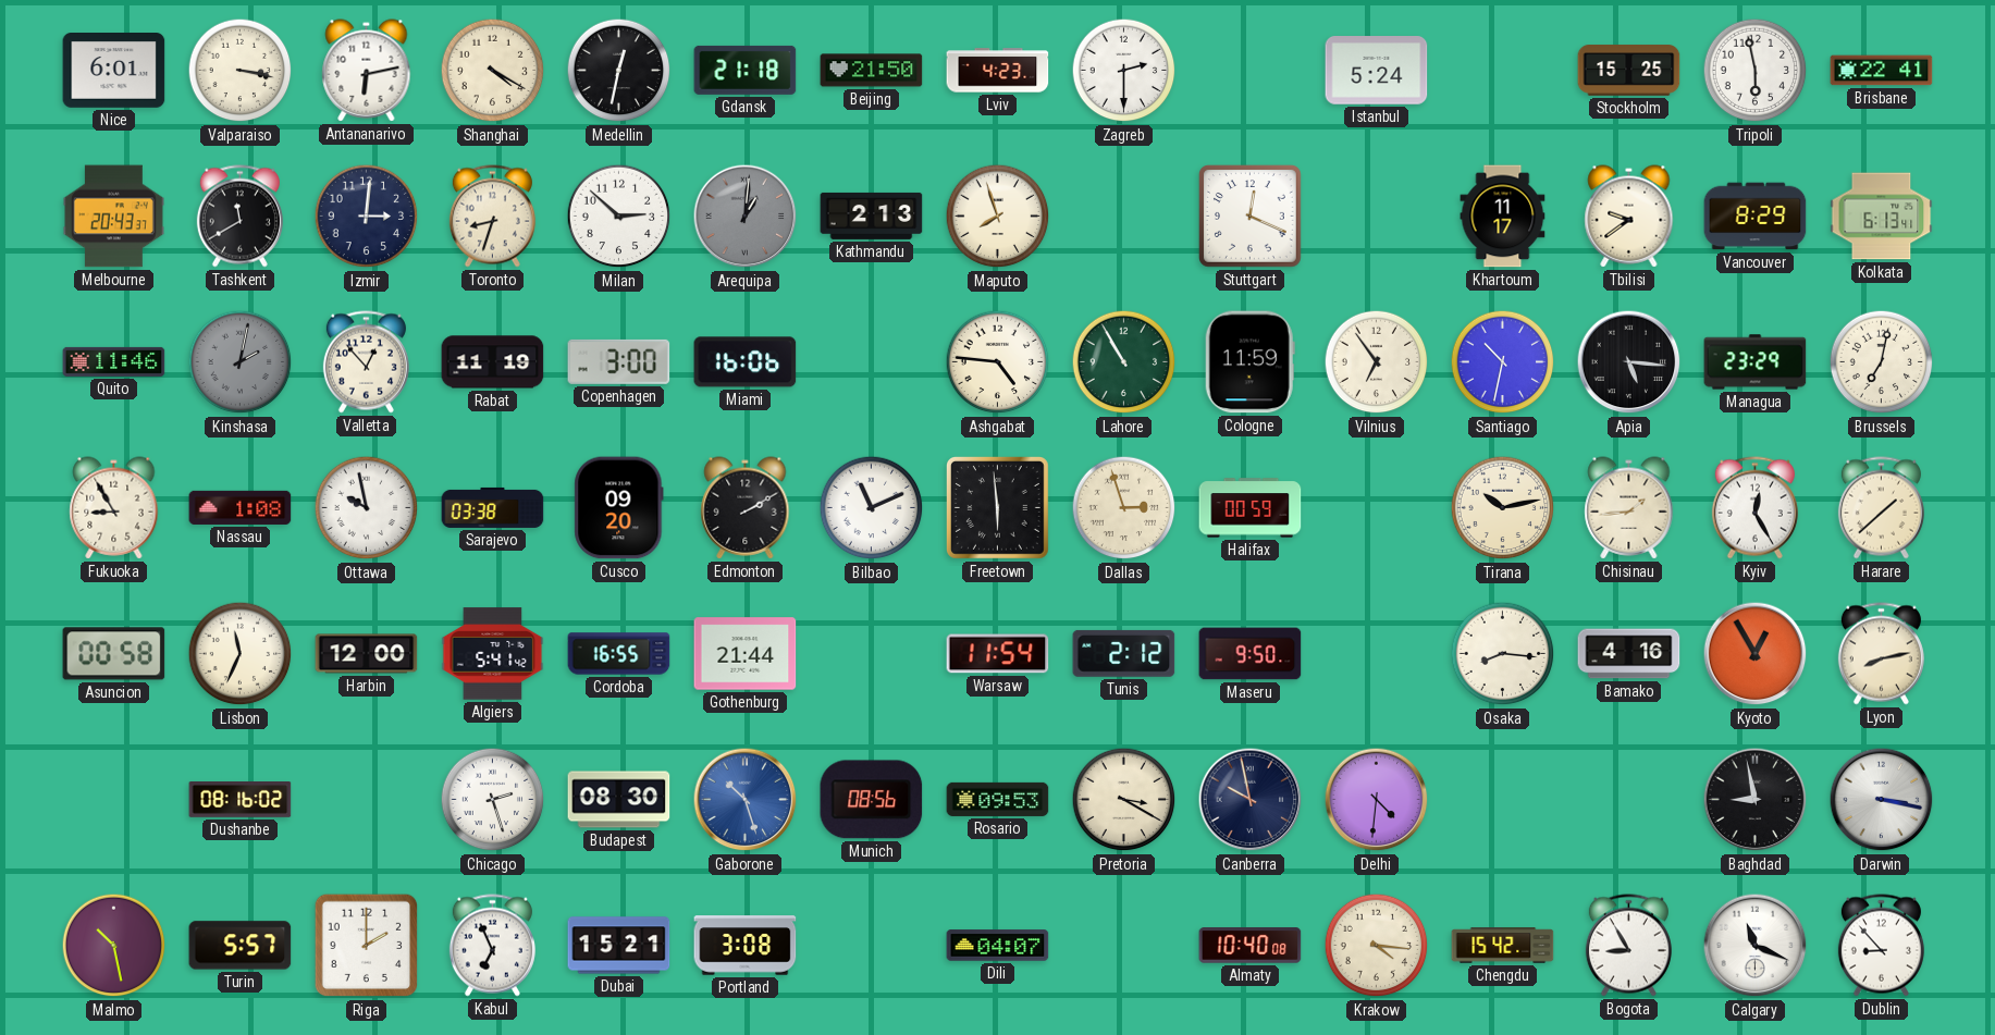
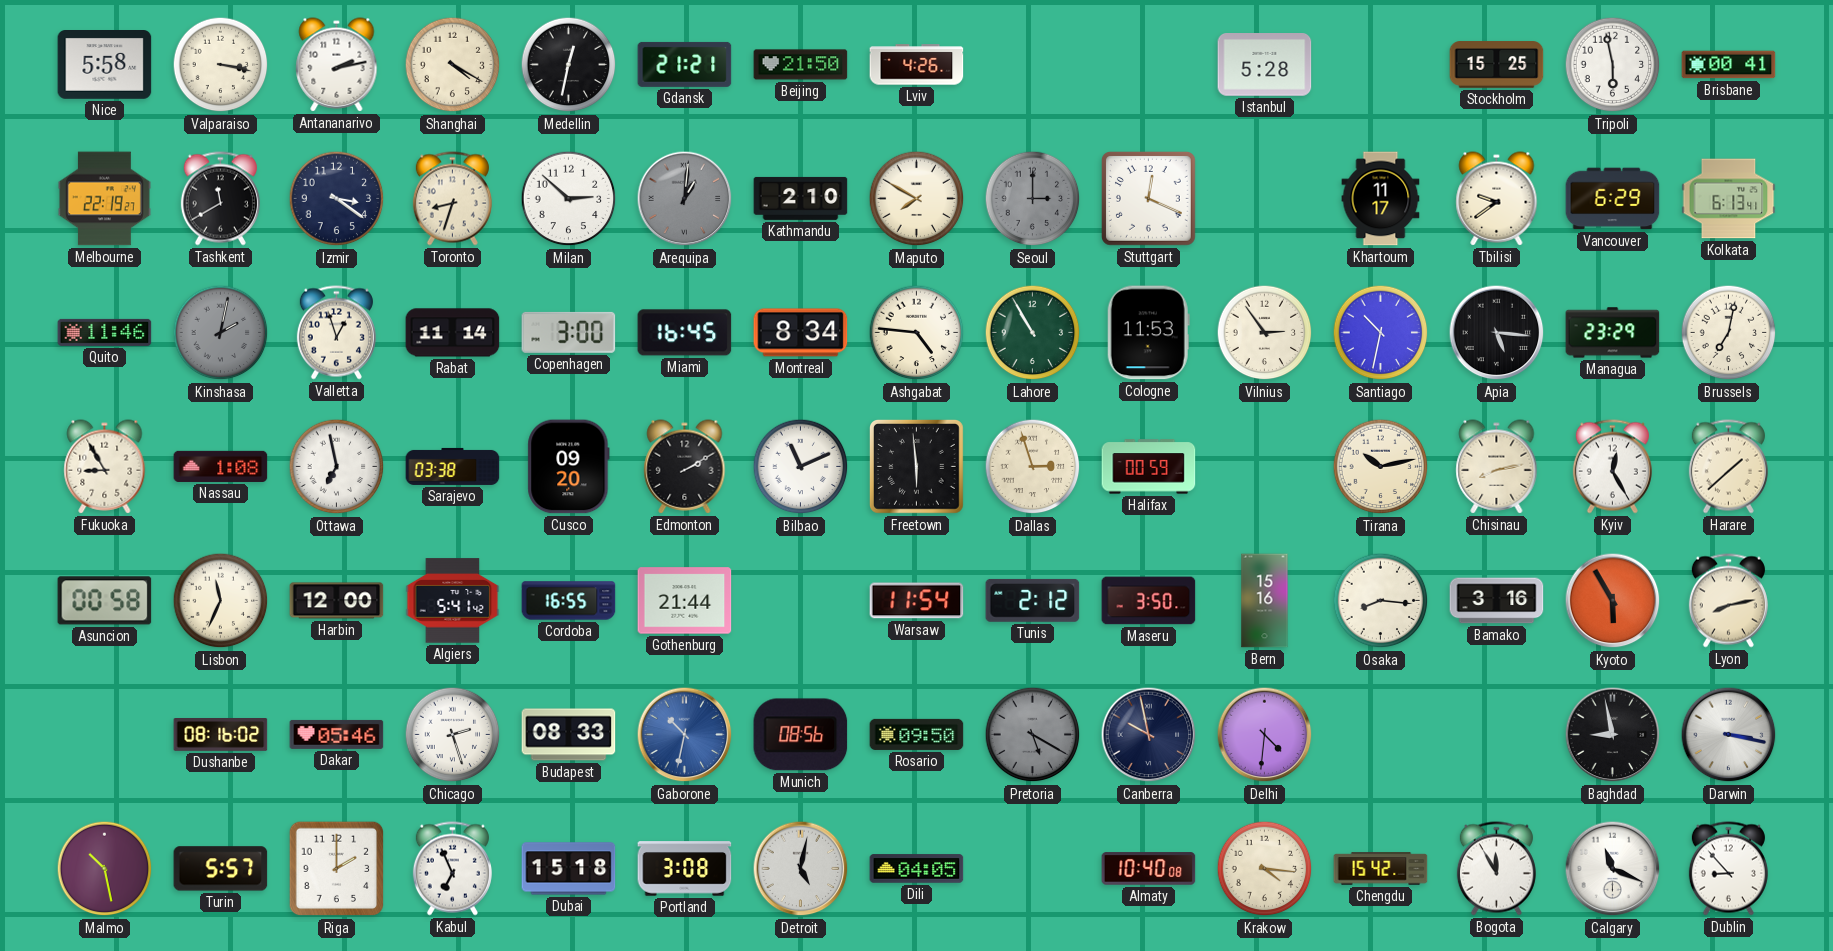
Nice: 6:01 -> 5:58 (105, 65)
Antananarivo: 6:13 -> 2:13 (337, 65)
Gdansk: 21:18 -> 21:21 (685, 64)
Lviv: 4:23 -> 4:26 (917, 65)
Zagreb: 2:30 -> none (1124, 71)
Istanbul: 5:24 -> 5:28 (1265, 65)
Brisbane: 22:41 -> 00:41 (1729, 65)
Melbourne: 20:43 -> 22:19 (104, 199)
Izmir: 3:01 -> 3:21 (337, 199)
Kathmandu: 2:13 -> 2:10 (801, 198)
Maputo: 7:57 -> 7:50 (917, 199)
Seoul: none -> 3:00 (1033, 199)
Vancouver: 8:29 -> 6:29 (1613, 199)
Valletta: 12:53 -> 12:57 (336, 333)
Rabat: 11:19 -> 11:14 (453, 333)
Miami: 16:06 -> 16:45 (685, 333)
Montreal: none -> 8:34 (801, 333)
Cologne: 11:59 -> 11:53 (1148, 333)
Vilnius: 6:54 -> 2:54 (1265, 333)
Ottawa: 9:58 -> 6:58 (337, 467)
Chisinau: 1:44 -> 8:13 (1497, 467)
Maseru: 9:50 -> 3:50 (1149, 601)
Bern: none -> 15:16 (1265, 601)
Bamako: 4:16 -> 3:16 (1497, 601)
Kyoto: 12:55 -> 5:55 (1613, 601)
Dakar: none -> 05:46 (337, 734)
Budapest: 08:30 -> 08:33 (569, 735)
Gaborone: 10:27 -> 10:32 (685, 735)
Rosario: 09:53 -> 09:50 (917, 734)
Pretoria: 3:20 -> 5:20 (1033, 735)
Pretoria dial: cream -> grey (1033, 735)
Dubai: 15:21 -> 15:18 (569, 869)
Detroit: none -> 5:02 (801, 869)
Dili: 04:07 -> 04:05 (917, 869)
Bogota: 8:55 -> 11:55 (1496, 869)
